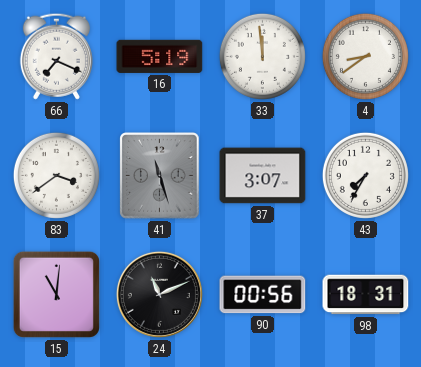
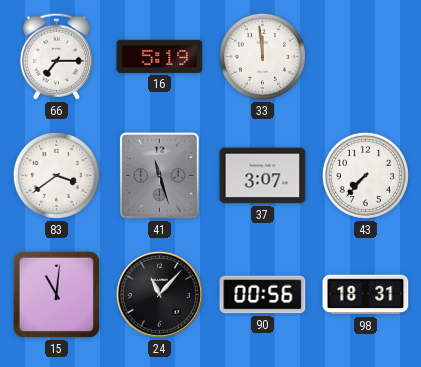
66: 7:19 -> 7:15 (56, 56)
4: 8:39 -> none (365, 56)
43: 7:35 -> 7:37 (365, 175)
24: 11:11 -> 11:07 (159, 294)
